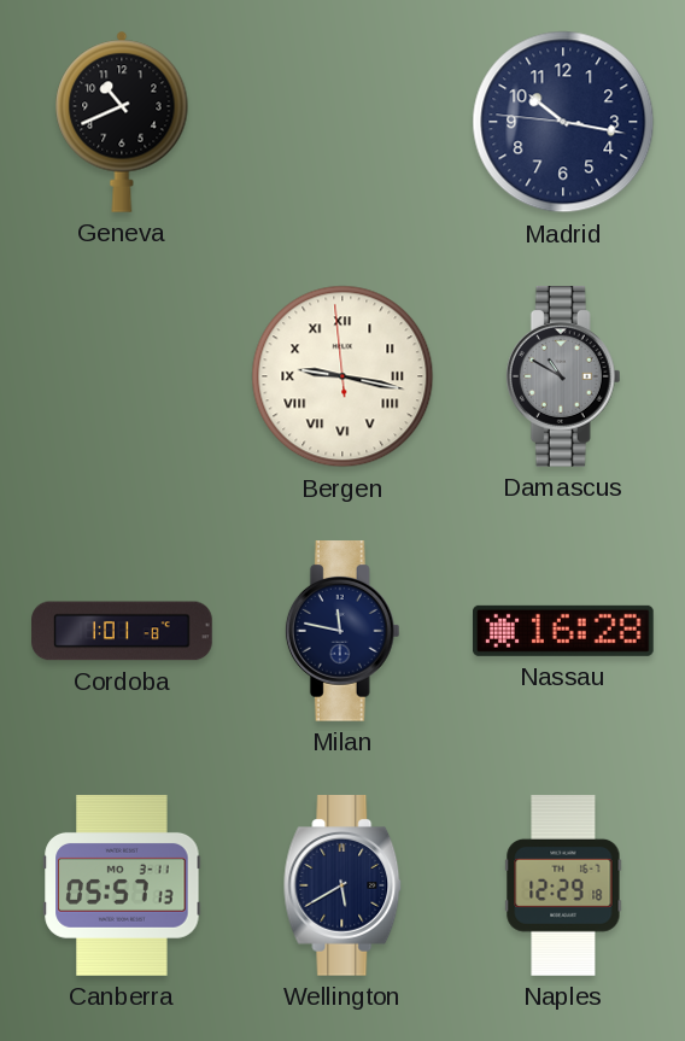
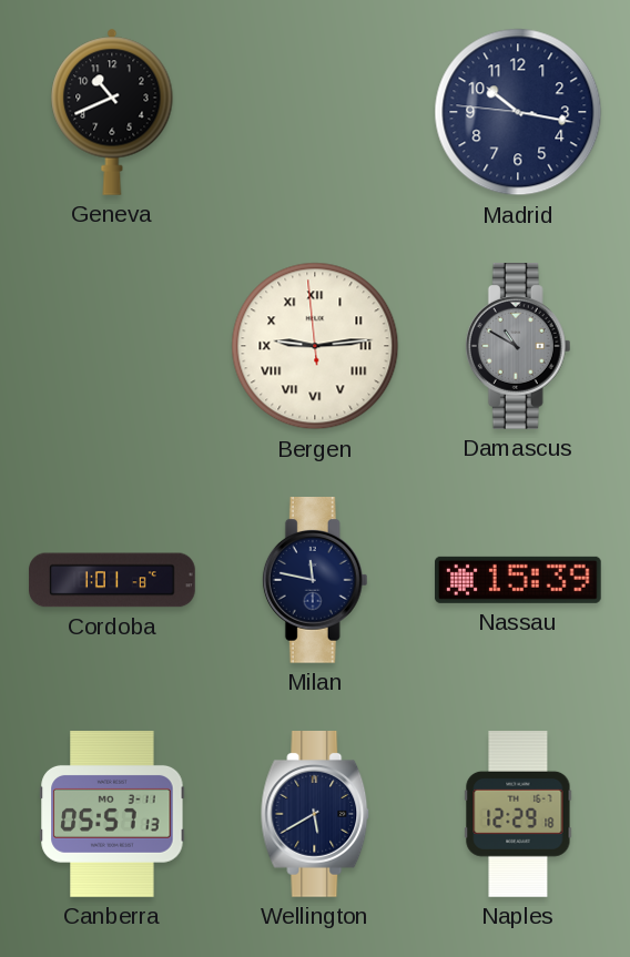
Bergen: 9:16 -> 9:13 (315, 346)
Nassau: 16:28 -> 15:39 (519, 580)
